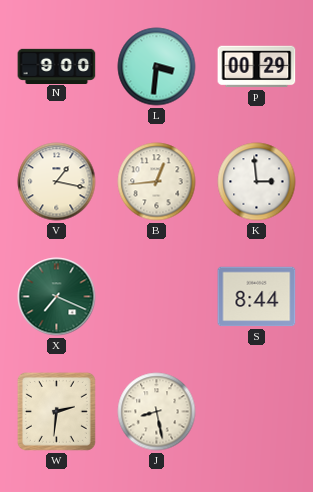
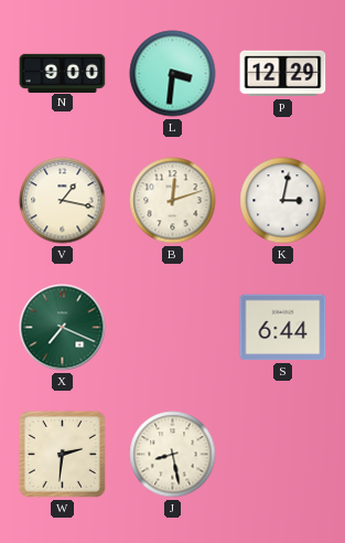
P: 00:29 -> 12:29 (283, 74)
B: 12:44 -> 12:12 (173, 201)
K: 2:59 -> 3:02 (283, 201)
S: 8:44 -> 6:44 (283, 328)
